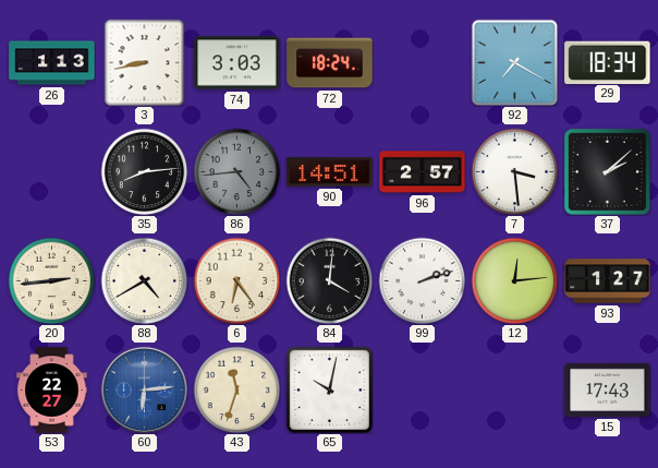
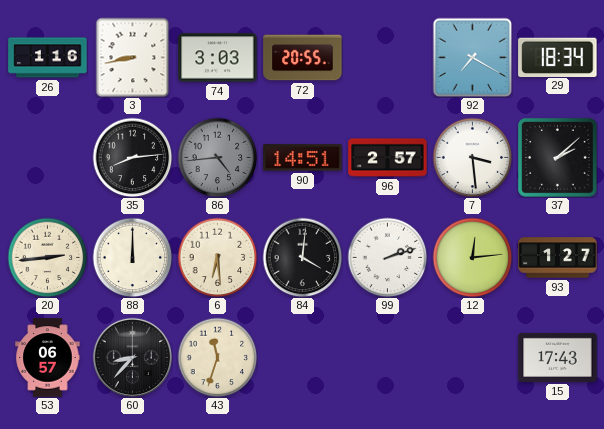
26: 1:13 -> 1:16 (48, 58)
72: 18:24 -> 20:55 (303, 58)
88: 4:40 -> 12:00 (132, 257)
6: 6:24 -> 6:29 (217, 257)
53: 22:27 -> 06:57 (48, 358)
60: 6:14 -> 8:37 (132, 357)
60 dial: blue -> black (132, 357)
65: 10:02 -> none (329, 389)
